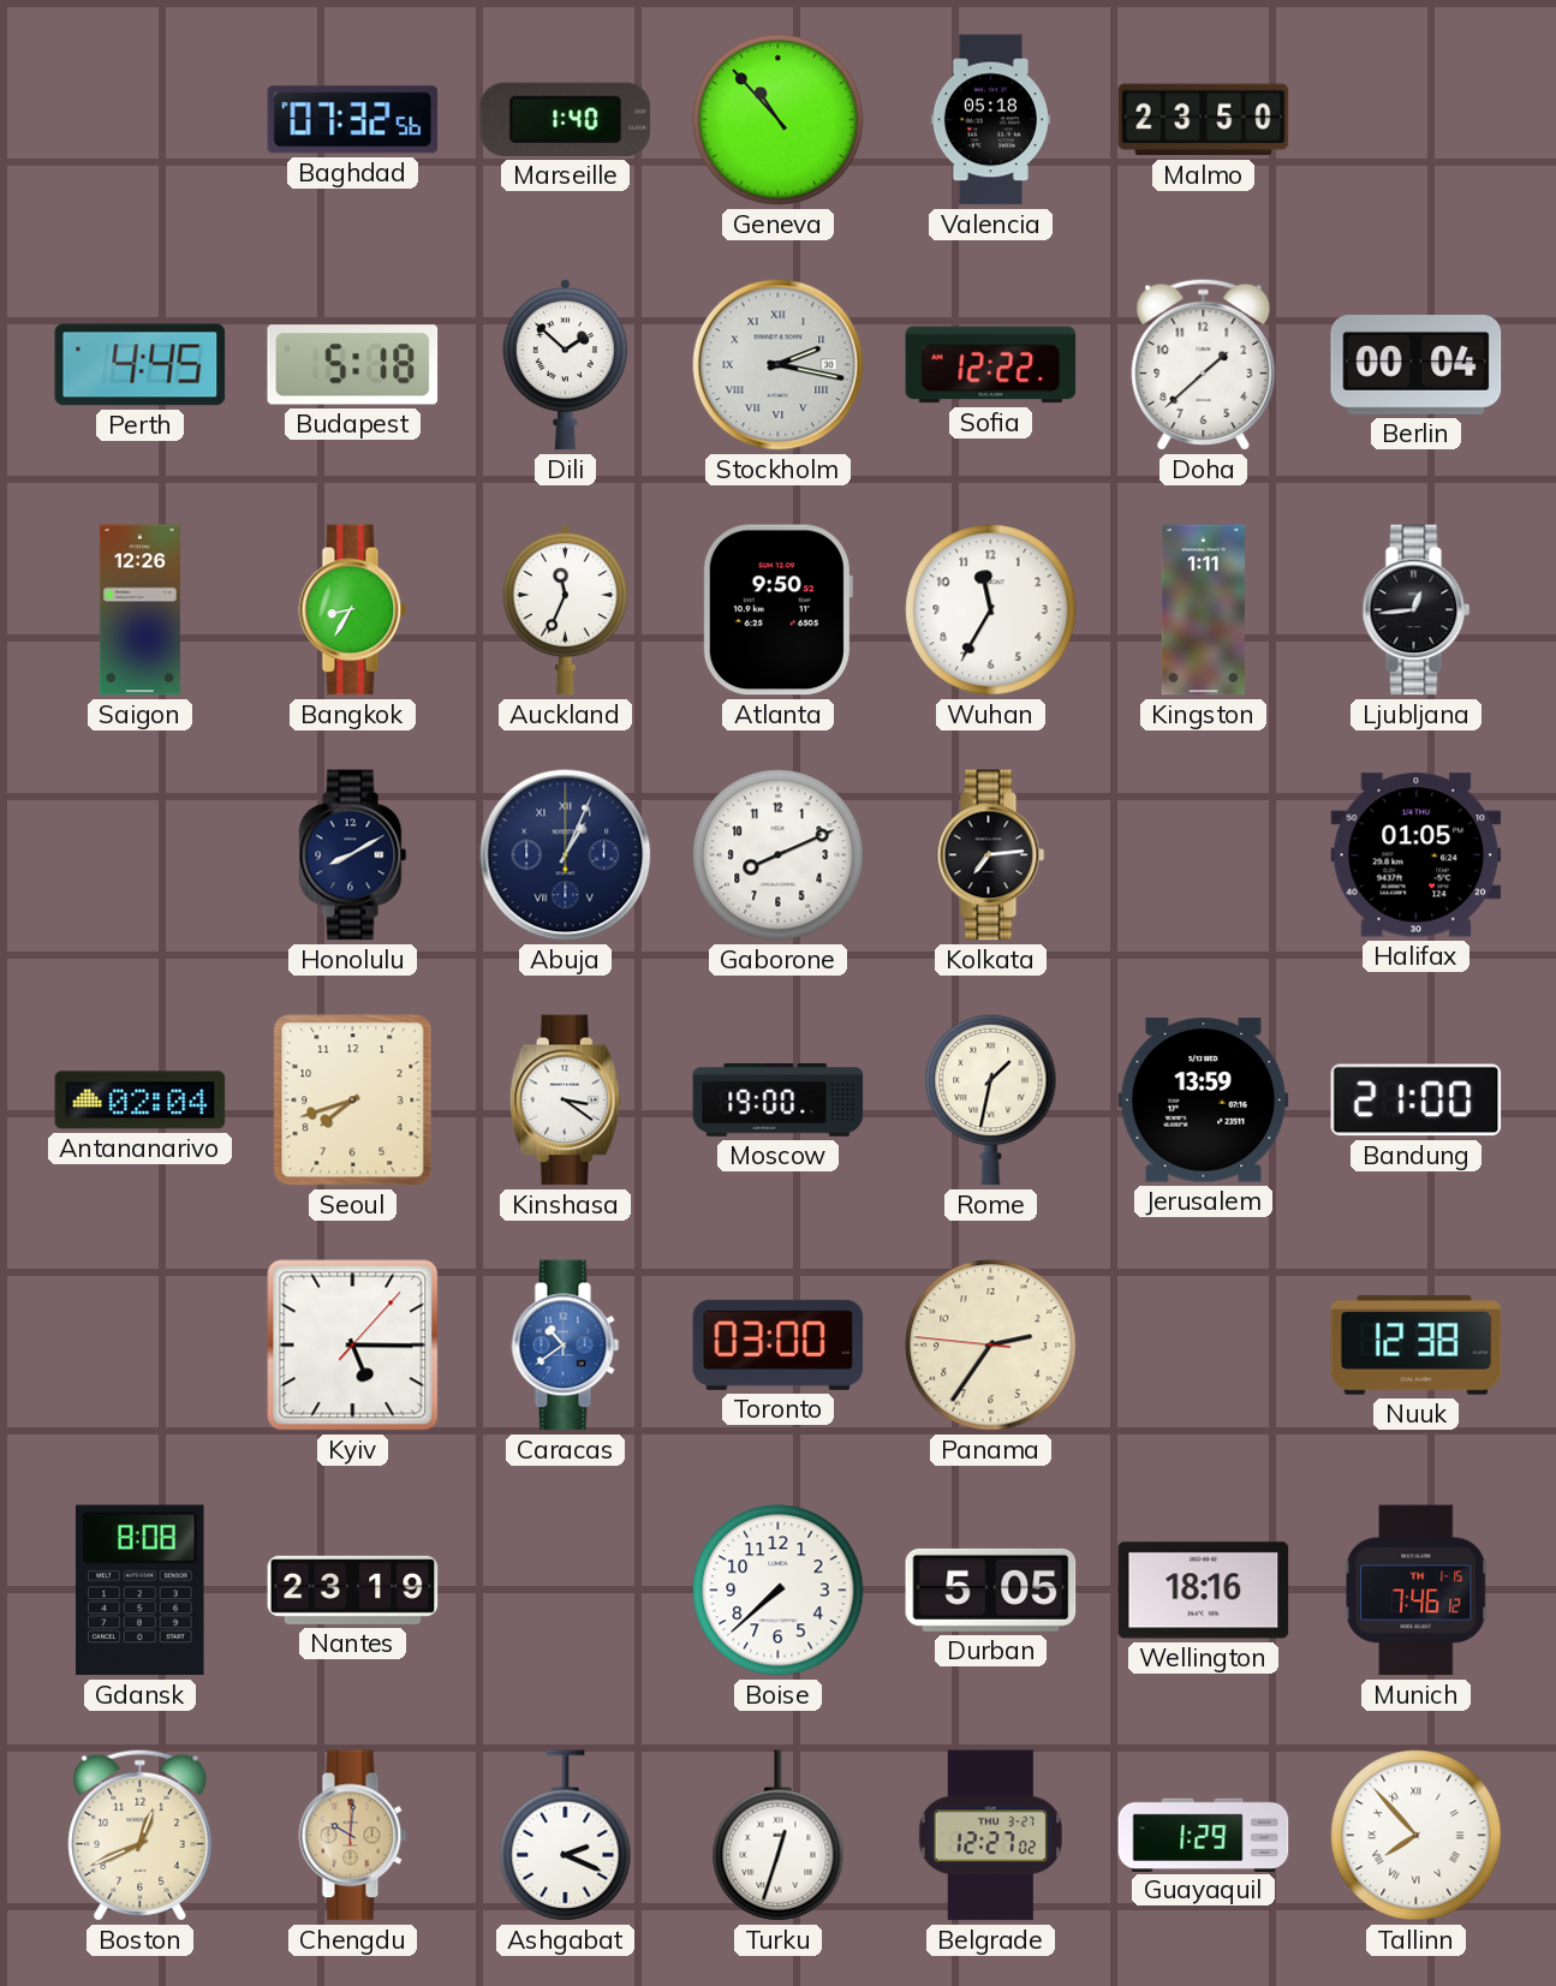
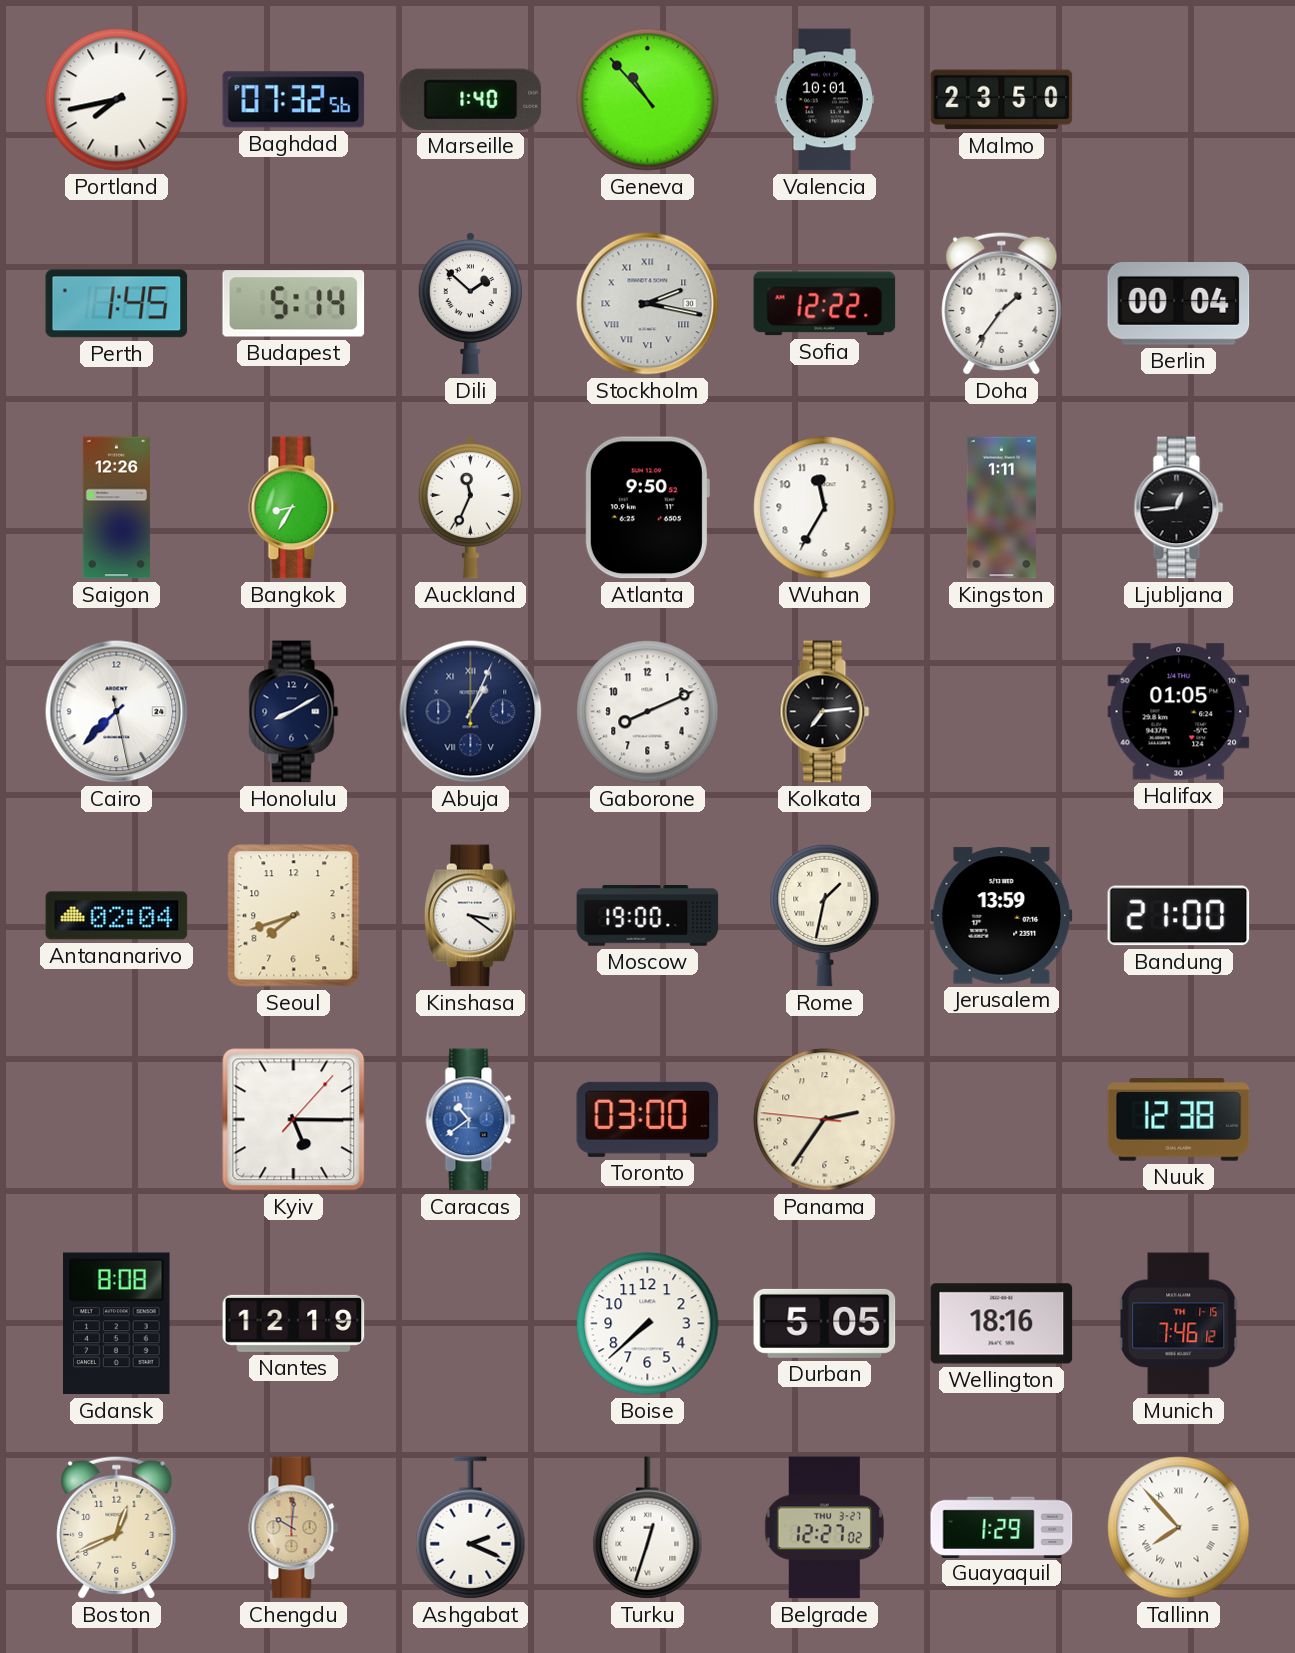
Portland: none -> 7:43 (117, 100)
Valencia: 05:18 -> 10:01 (824, 100)
Perth: 4:45 -> 1:45 (117, 304)
Budapest: 5:18 -> 5:14 (294, 304)
Doha: 1:38 -> 1:36 (1002, 303)
Cairo: none -> 7:37 (117, 712)
Nantes: 23:19 -> 12:19 (294, 1323)
